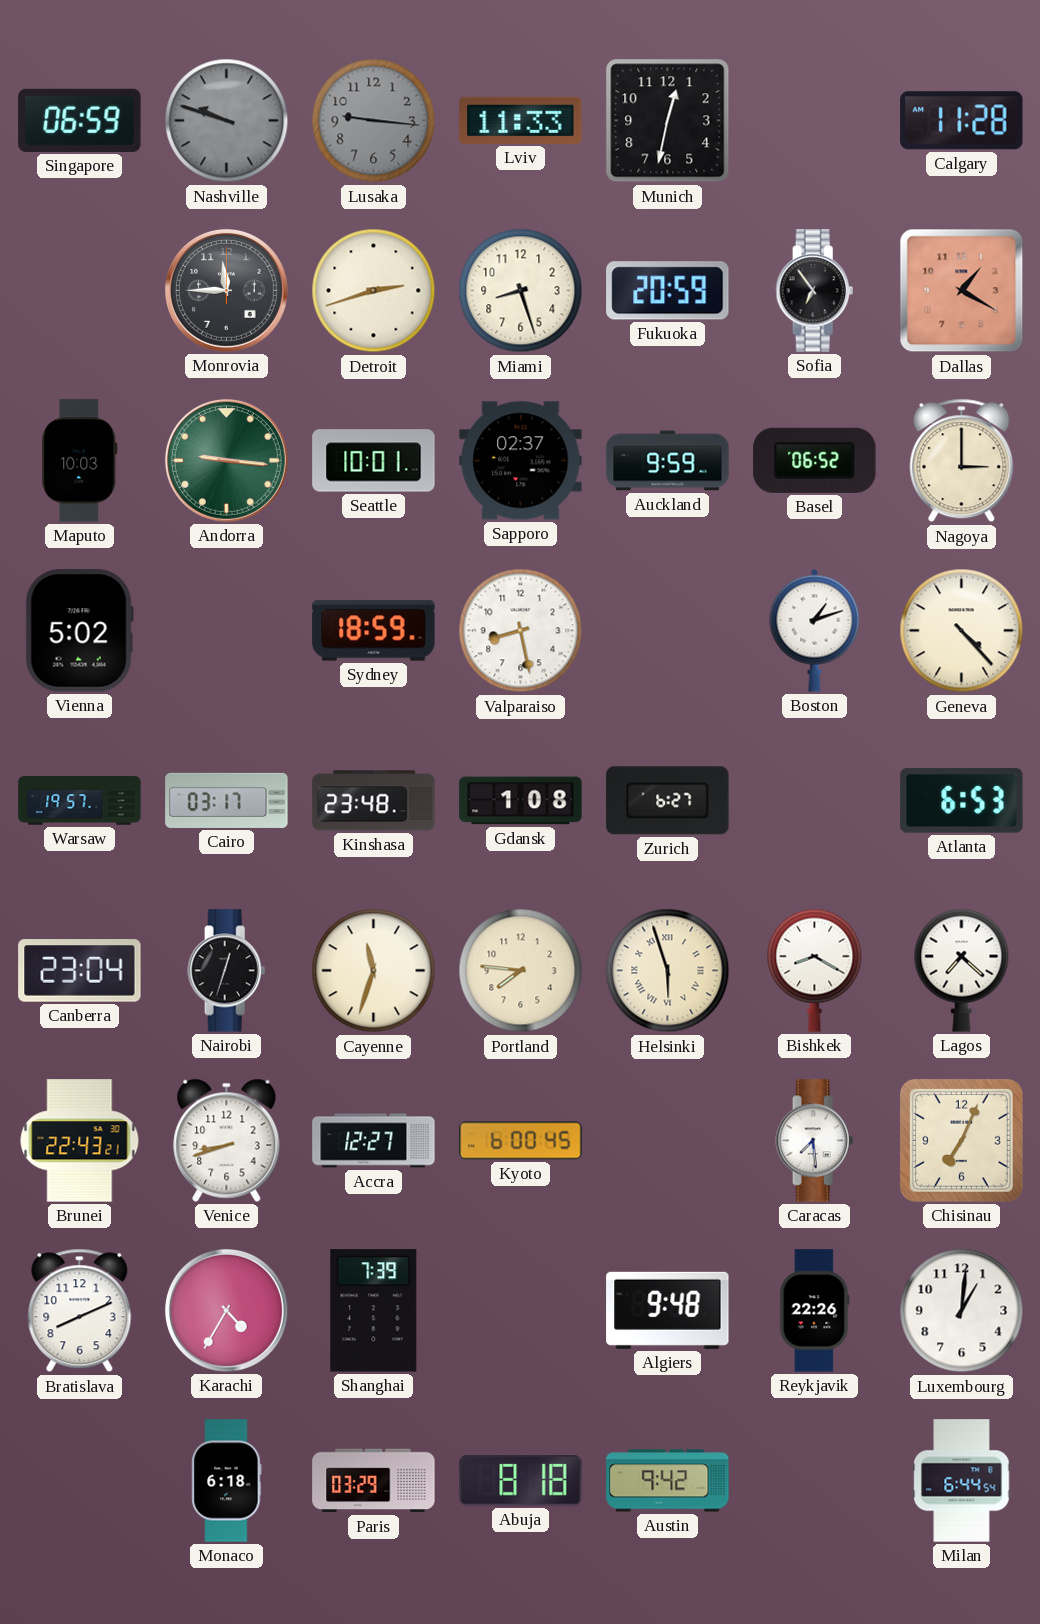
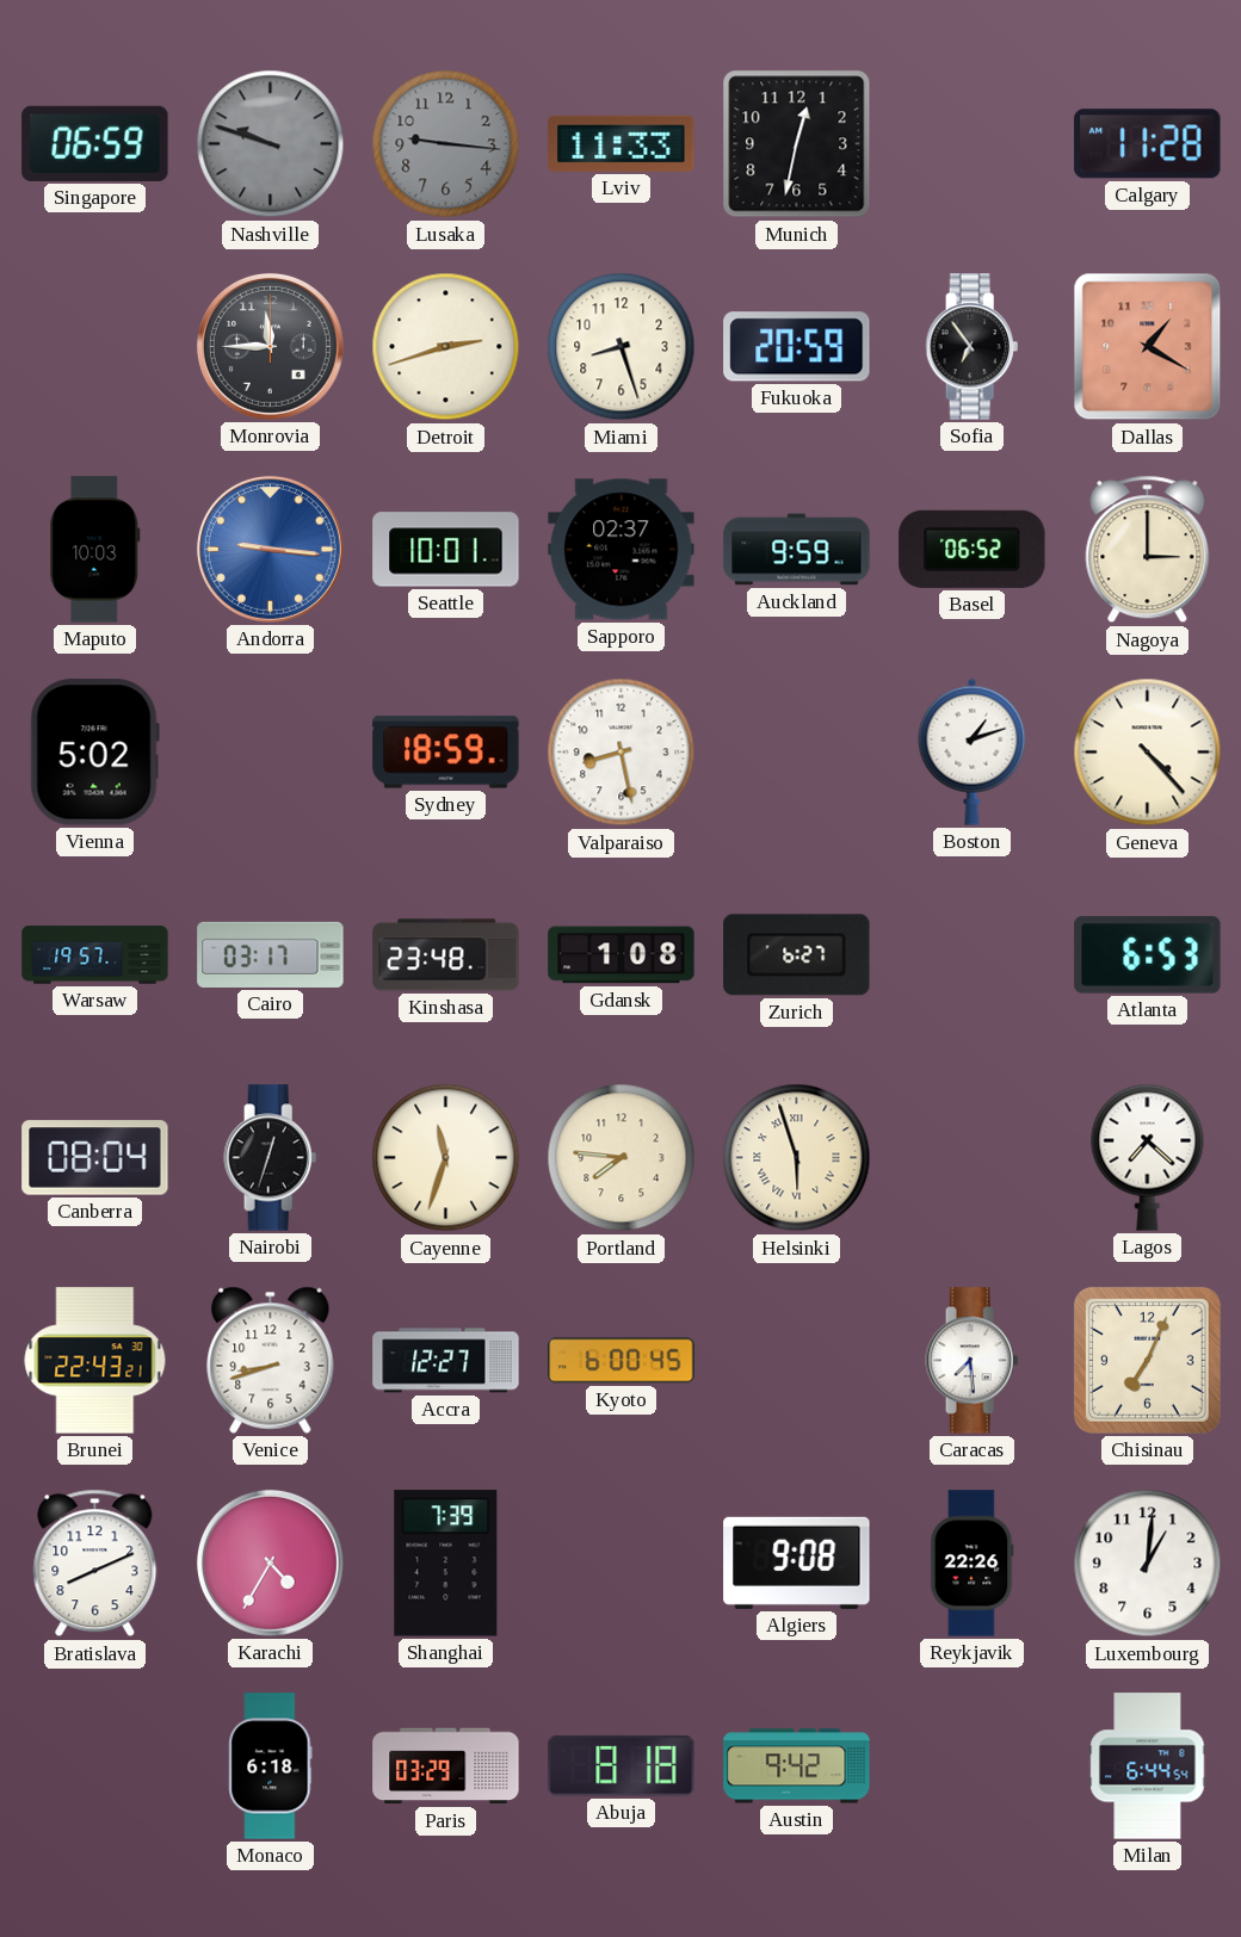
Andorra dial: green -> blue (270, 549)
Canberra: 23:04 -> 08:04 (95, 1158)
Bishkek: 8:20 -> none (815, 970)
Algiers: 9:48 -> 9:08 (797, 1562)
